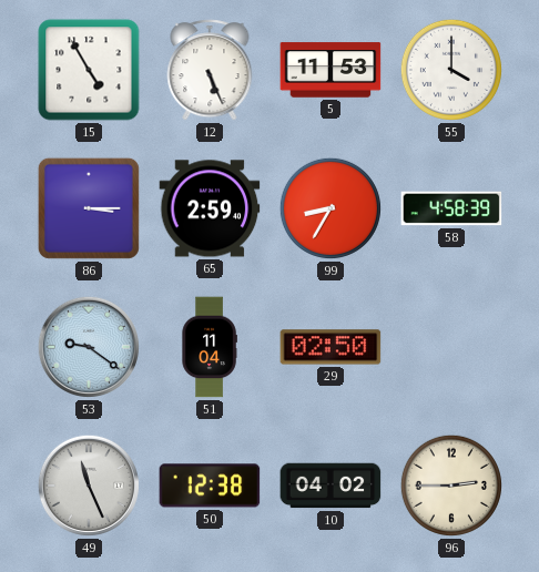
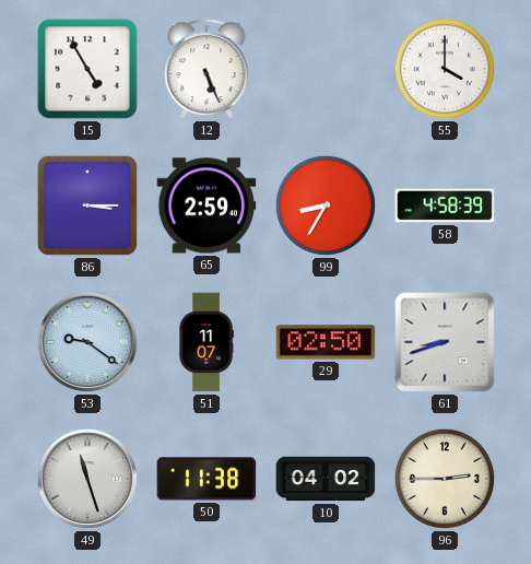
5: 11:53 -> none (330, 70)
51: 11:04 -> 11:07 (206, 342)
61: none -> 8:42 (445, 342)
49: 11:26 -> 11:27 (87, 479)
50: 12:38 -> 11:38 (206, 479)
